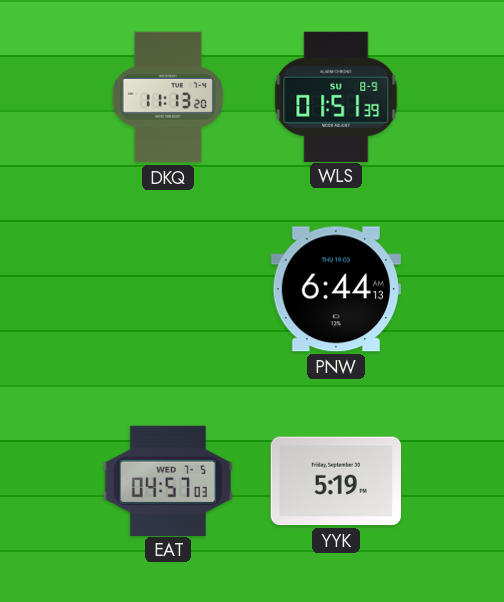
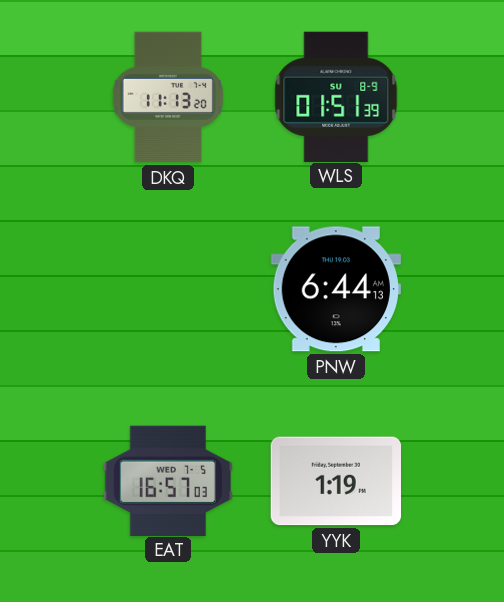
EAT: 04:57 -> 16:57 (167, 480)
YYK: 5:19 -> 1:19 (335, 481)
